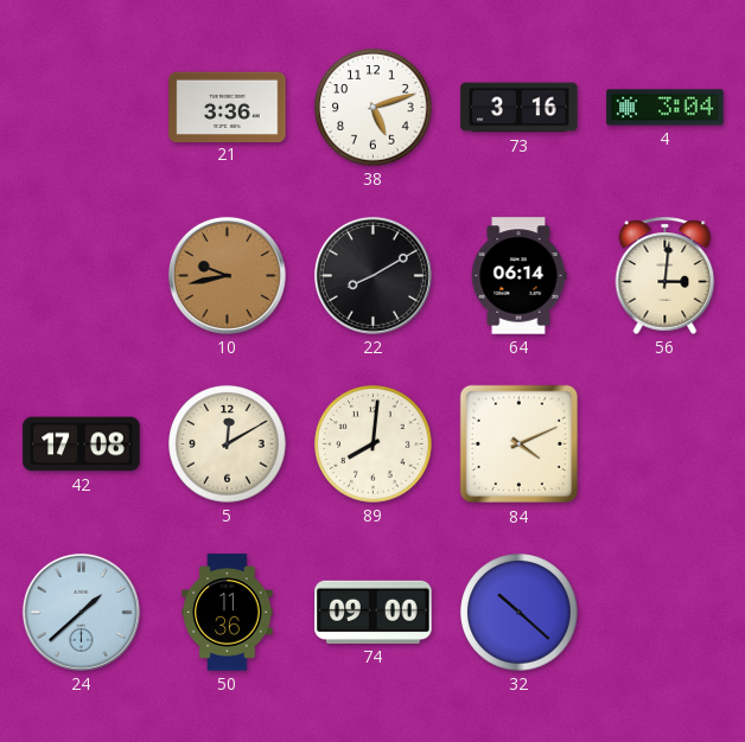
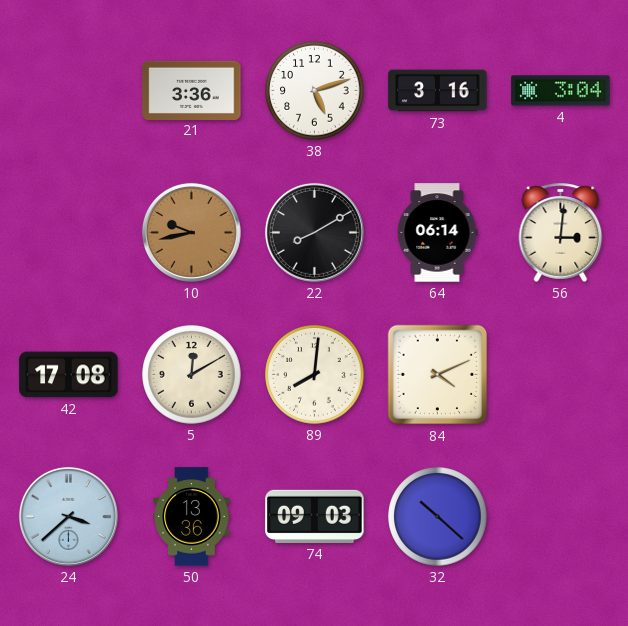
24: 1:38 -> 3:38 (68, 516)
50: 11:36 -> 13:36 (192, 517)
74: 09:00 -> 09:03 (315, 516)
